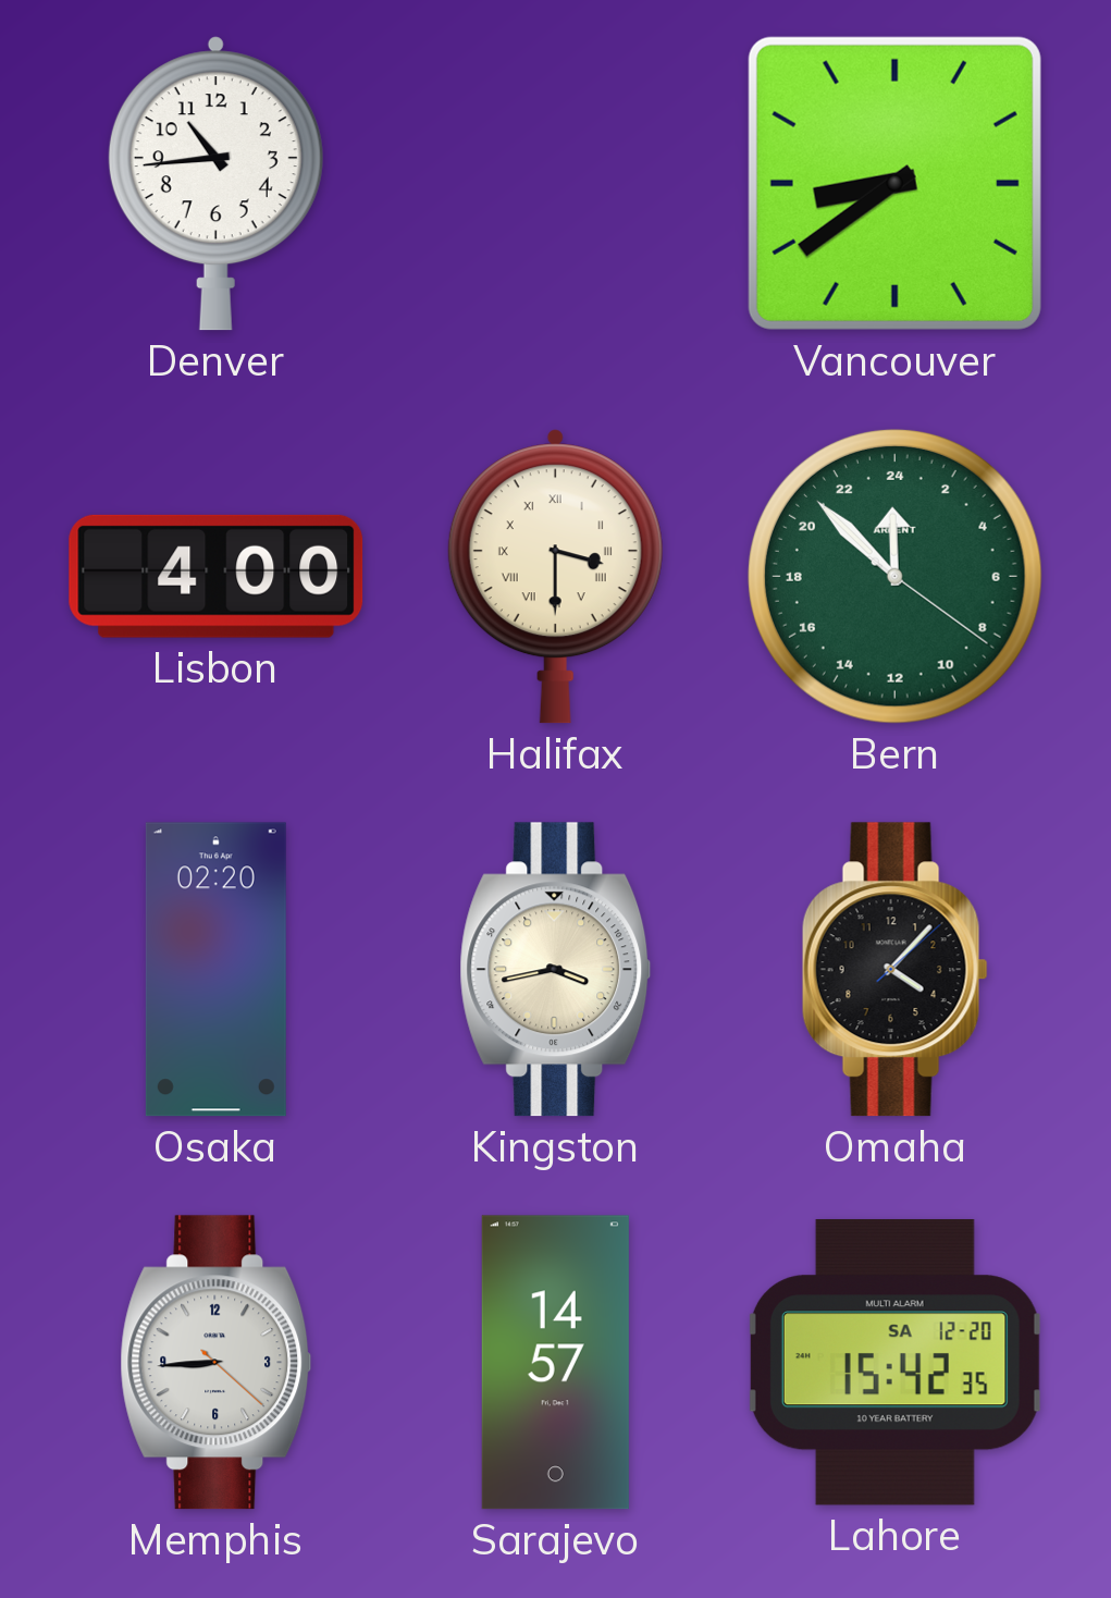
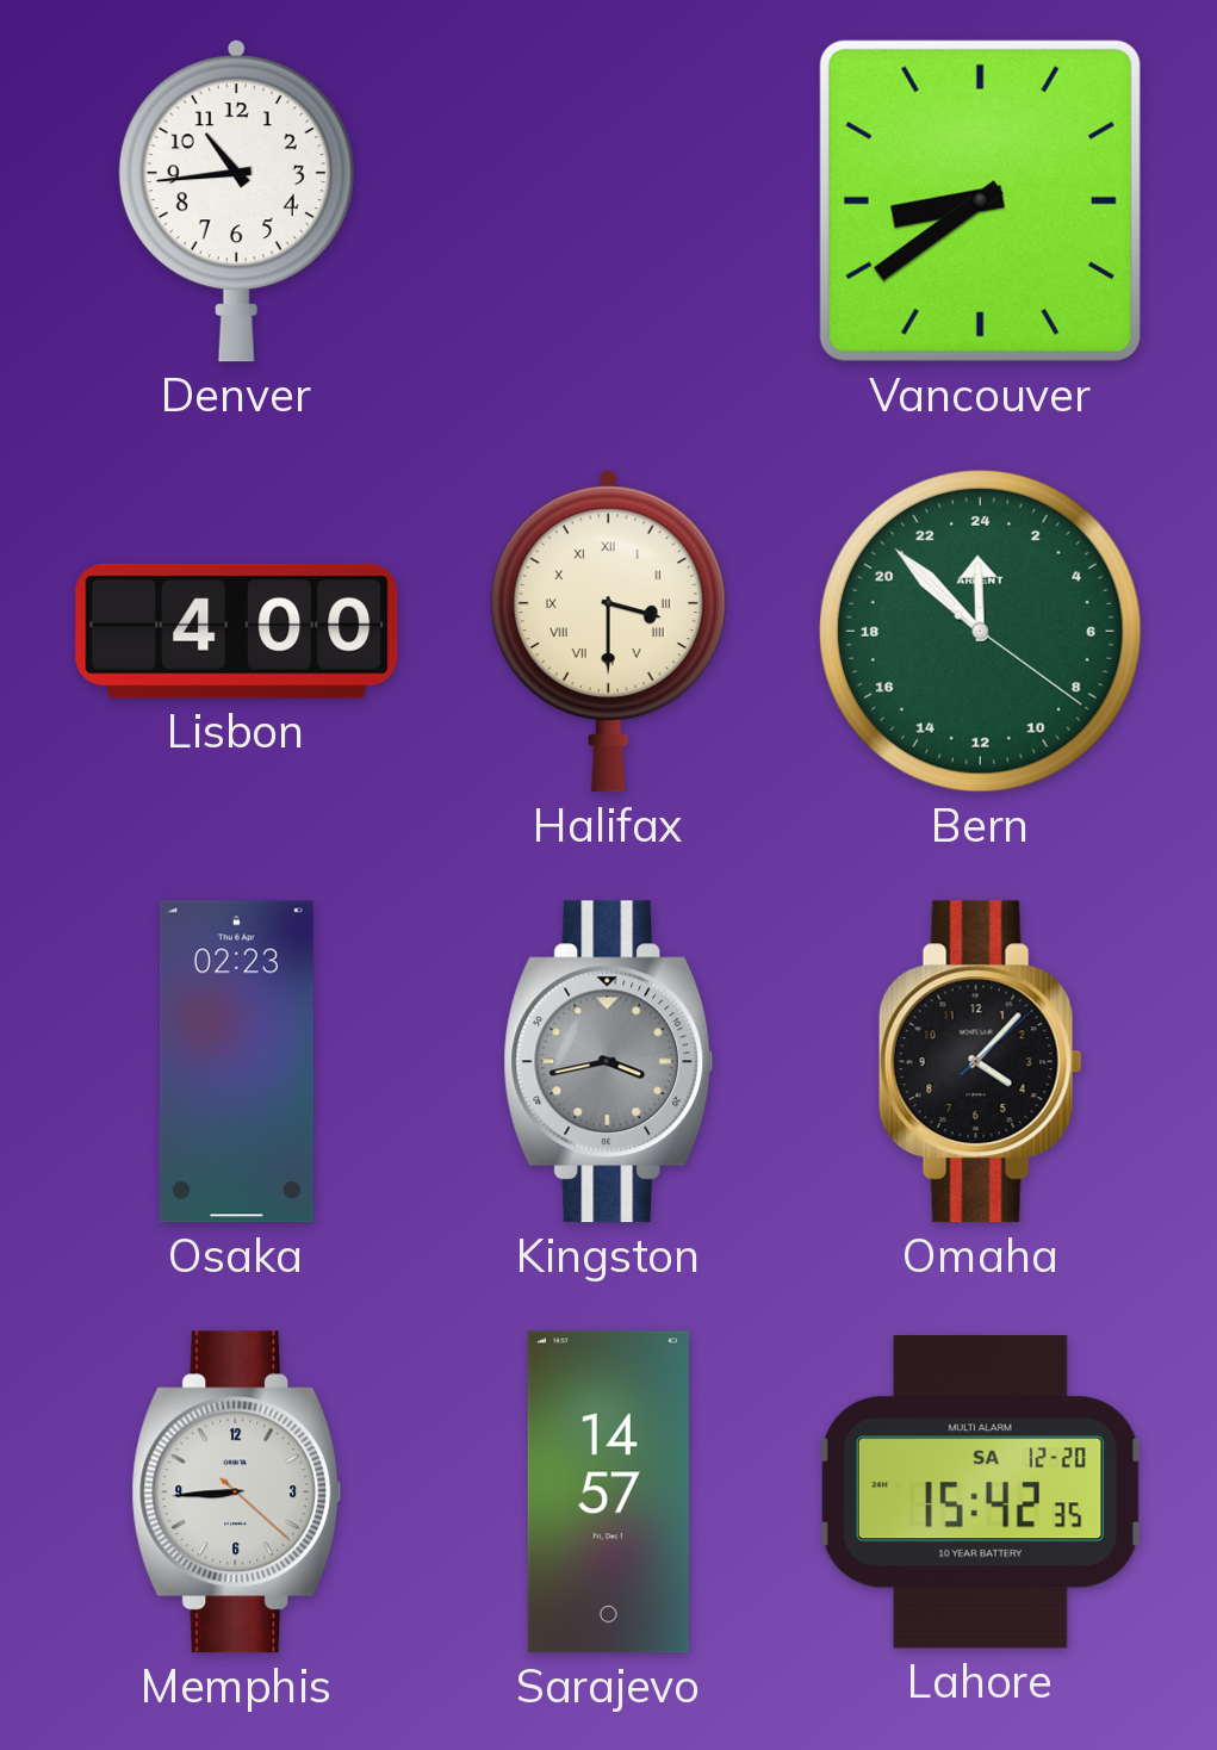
Osaka: 02:20 -> 02:23 (236, 1062)
Kingston dial: cream -> grey (609, 1062)
